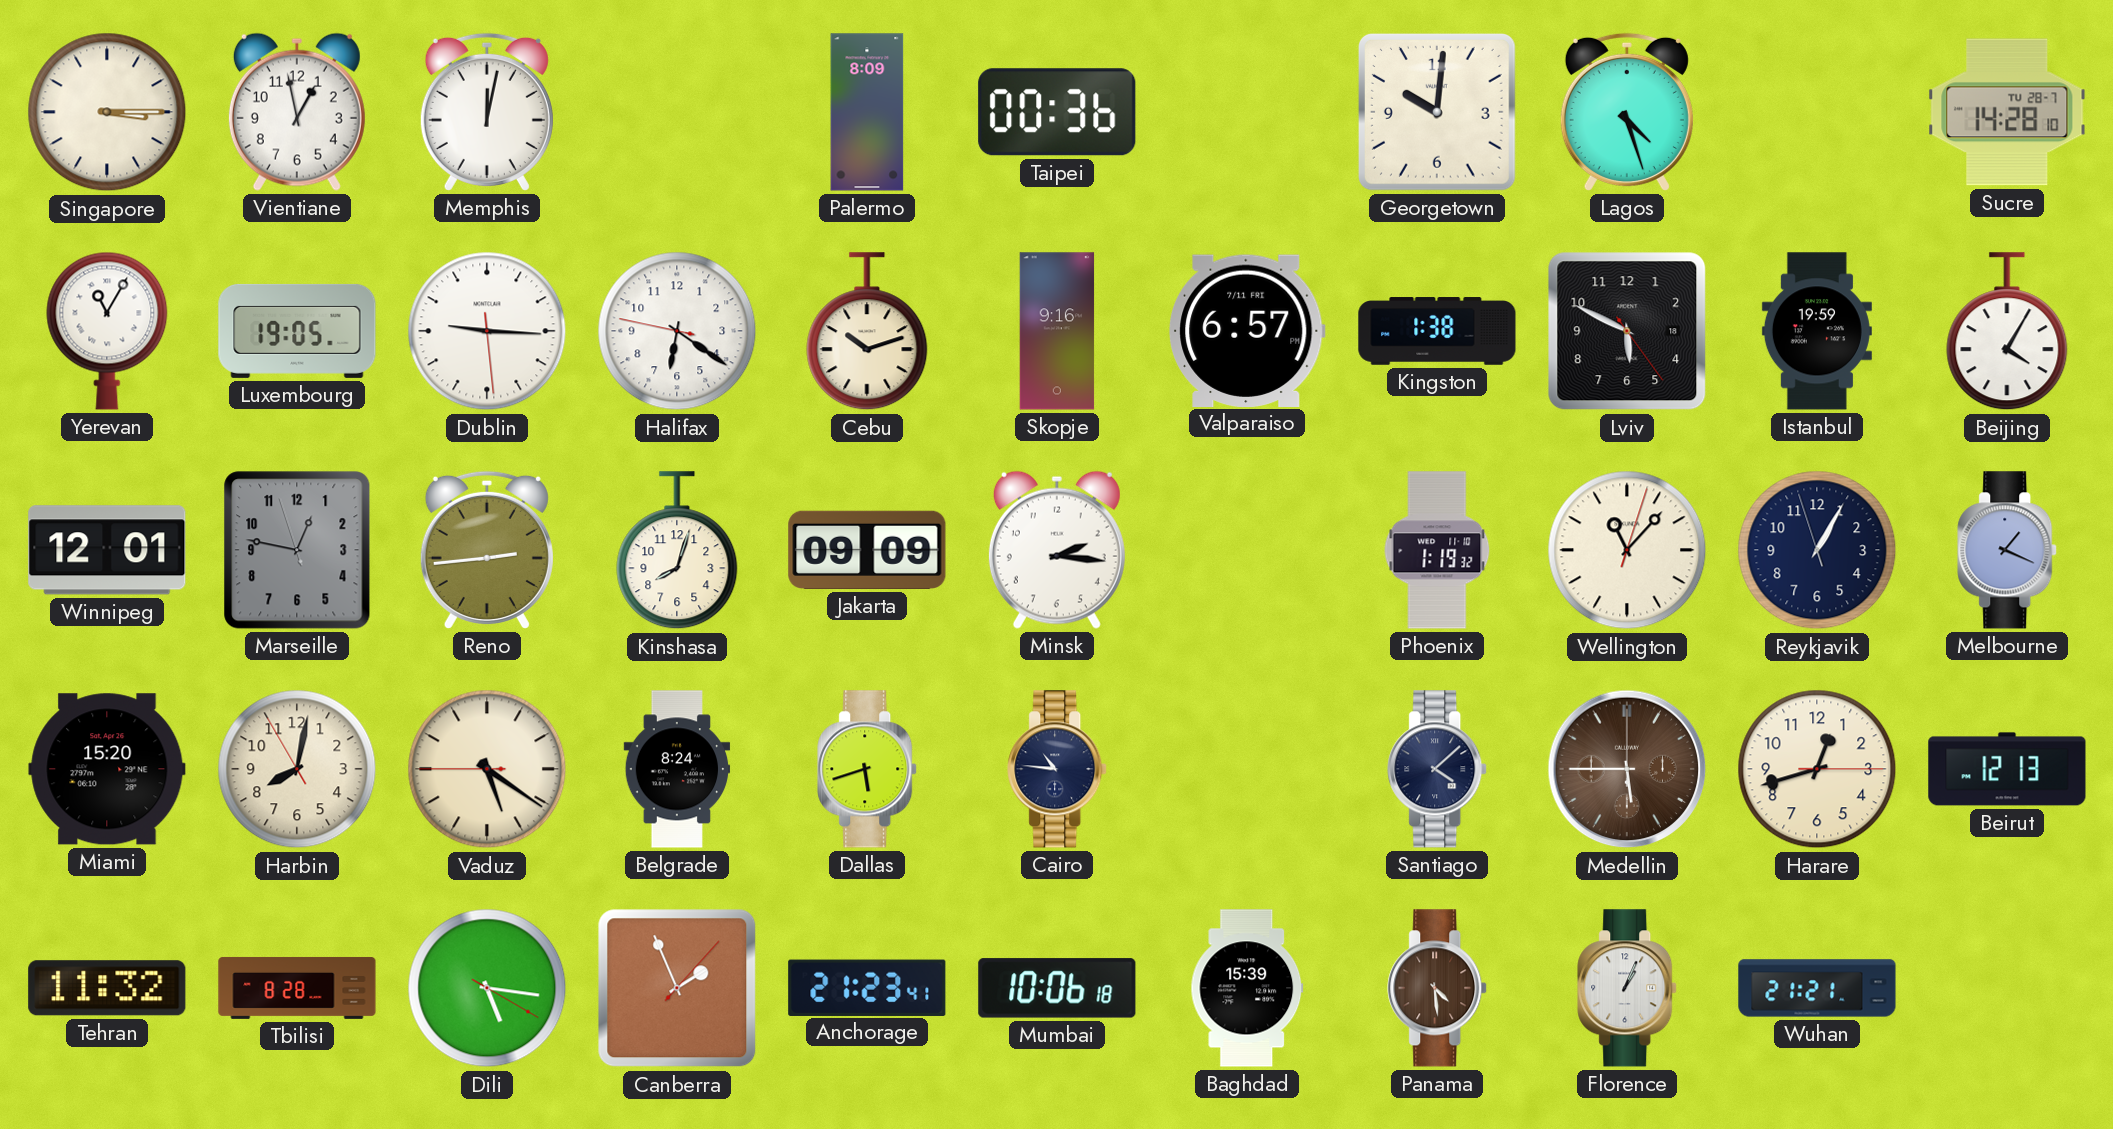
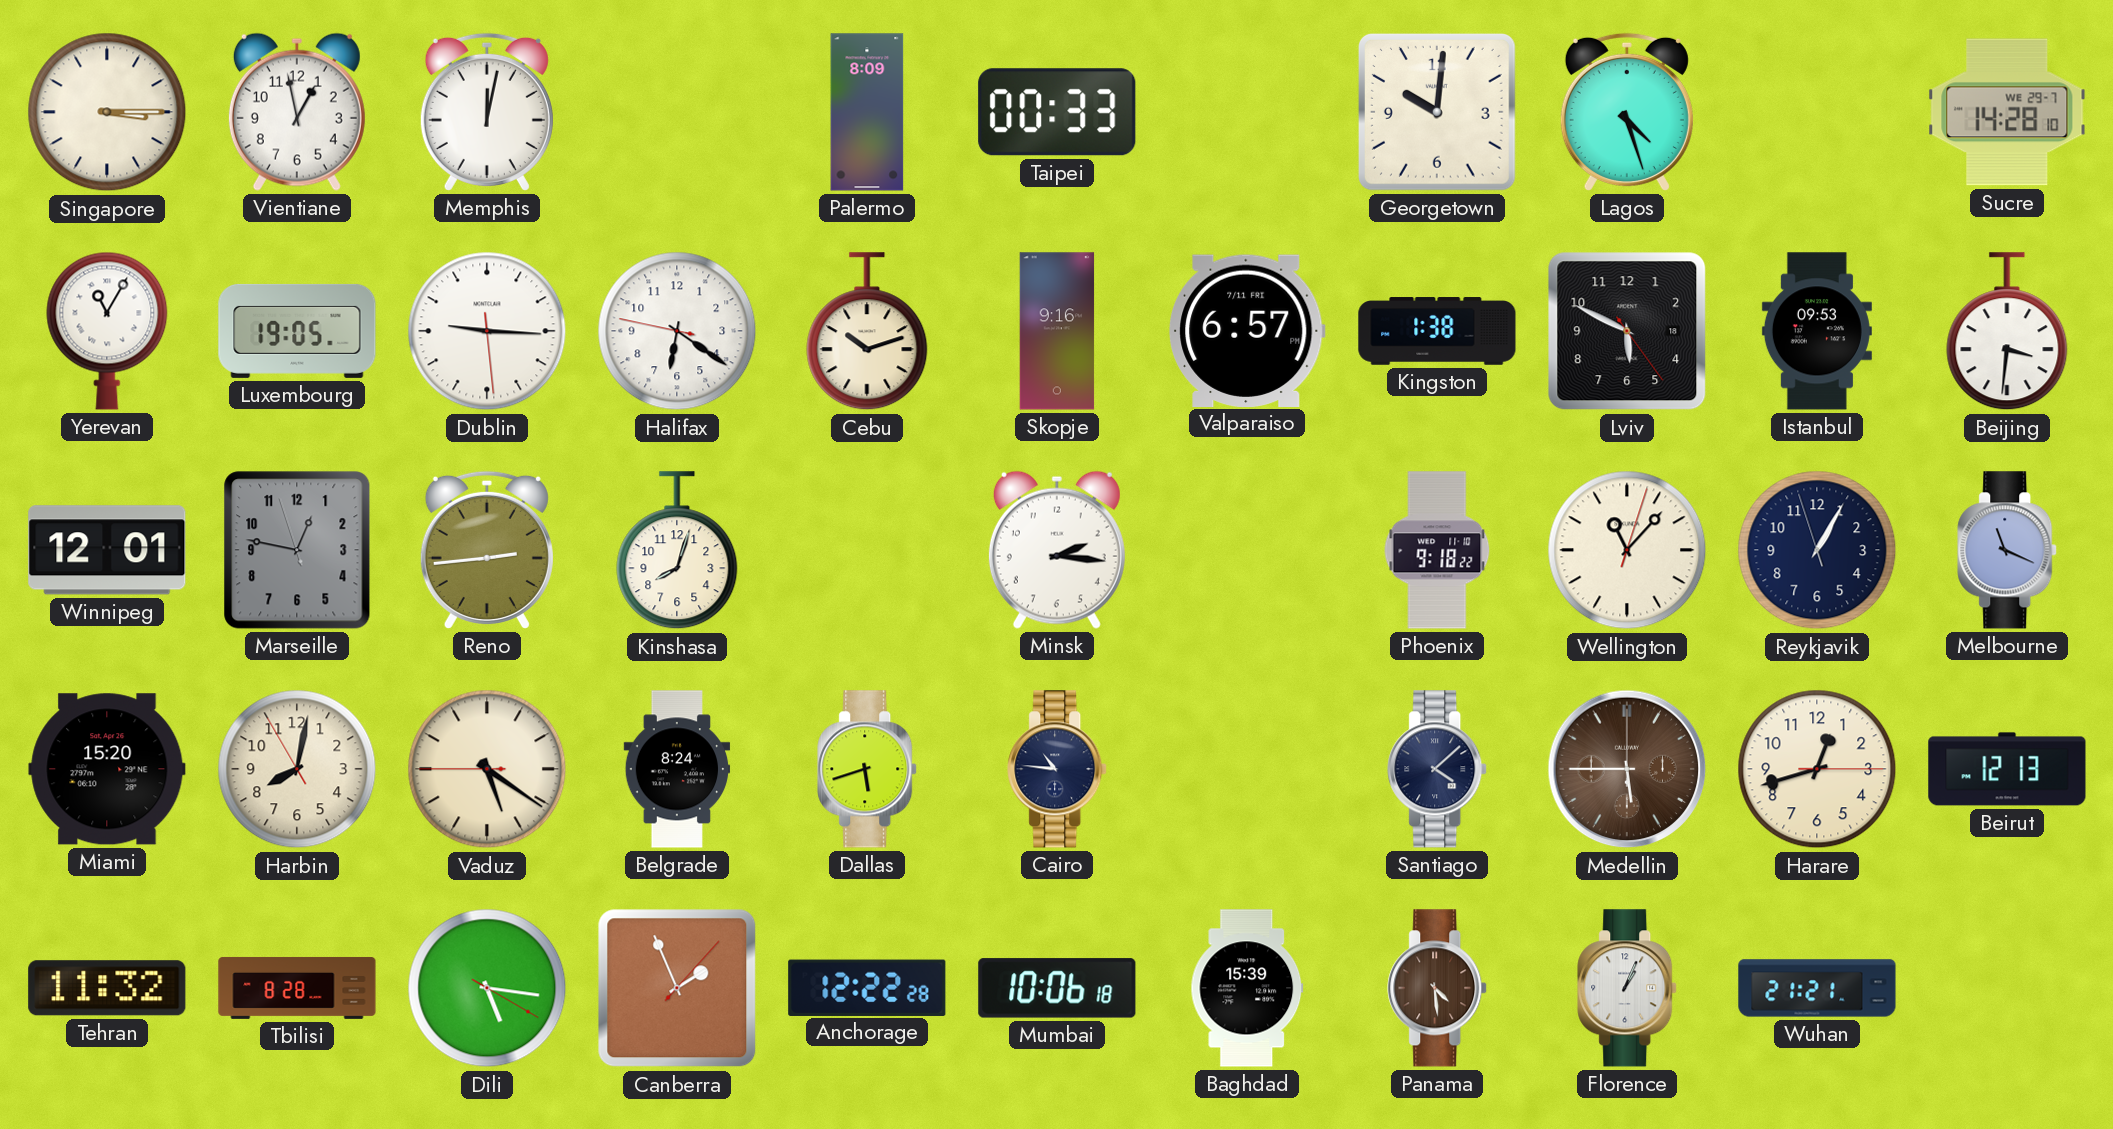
Taipei: 00:36 -> 00:33 (1057, 112)
Sucre date: TU 28-7 -> WE 29-7 (2007, 112)
Istanbul: 19:59 -> 09:53 (1817, 331)
Beijing: 4:05 -> 3:31 (2007, 332)
Jakarta: 09:09 -> none (867, 550)
Phoenix: 1:19 -> 9:18 (1437, 550)
Melbourne: 1:19 -> 11:19 (2008, 550)
Anchorage: 21:23 -> 12:22 (867, 987)
